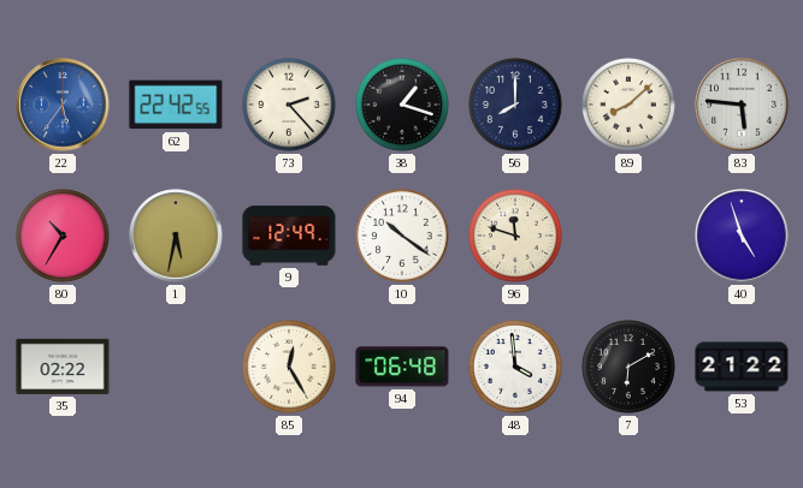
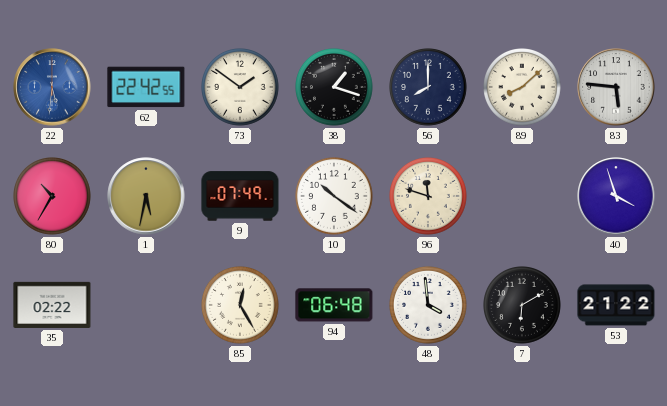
22: 5:36 -> 5:31 (52, 87)
73: 2:23 -> 1:51 (241, 88)
9: 12:49 -> 07:49 (240, 196)
40: 4:57 -> 3:57 (616, 196)
